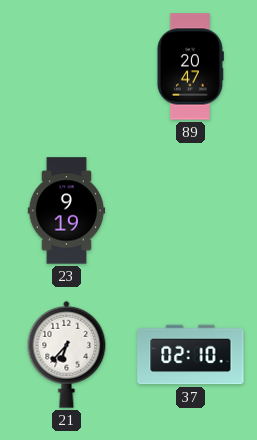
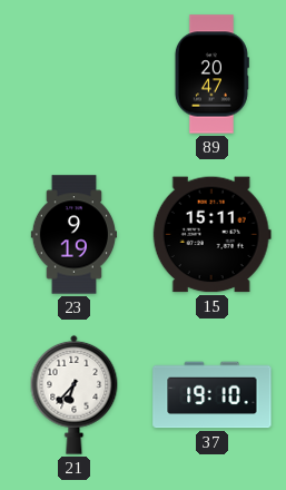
15: none -> 15:11 (211, 235)
37: 02:10 -> 19:10 (213, 395)
